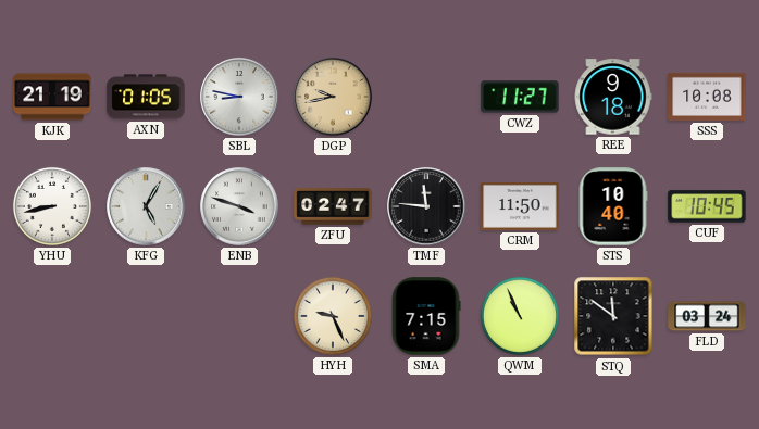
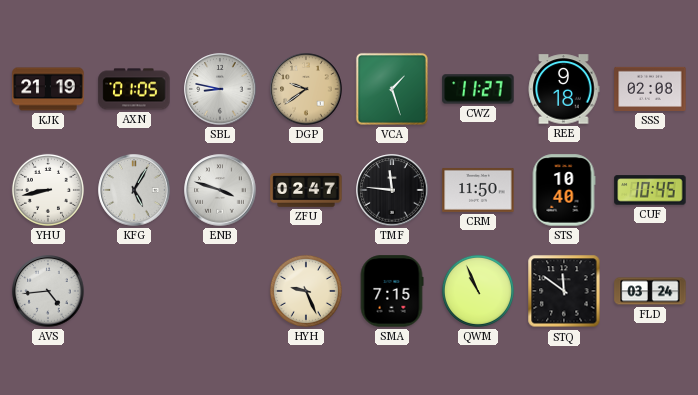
DGP: 9:43 -> 9:39 (306, 89)
VCA: none -> 1:27 (392, 89)
SSS: 10:08 -> 02:08 (650, 89)
AVS: none -> 4:44 (48, 291)
